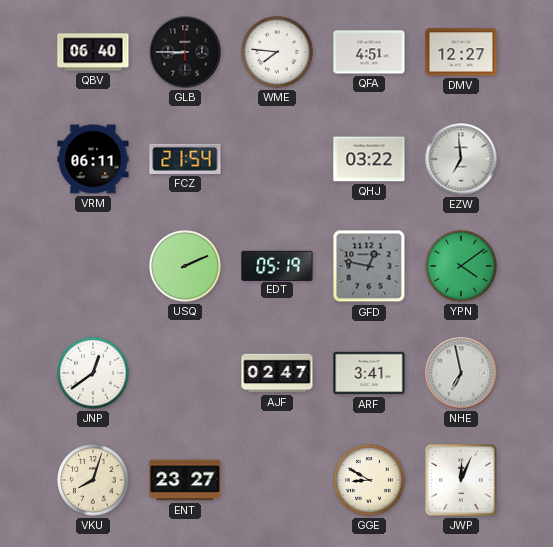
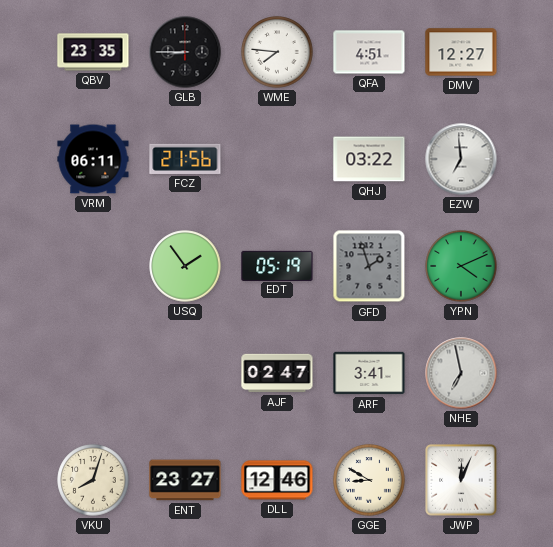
QBV: 06:40 -> 23:35 (93, 52)
FCZ: 21:54 -> 21:56 (185, 159)
USQ: 2:11 -> 1:54 (185, 266)
GFD: 12:47 -> 1:57 (369, 266)
YPN: 4:09 -> 4:11 (461, 266)
JNP: 12:39 -> none (93, 373)
DLL: none -> 12:46 (277, 480)
